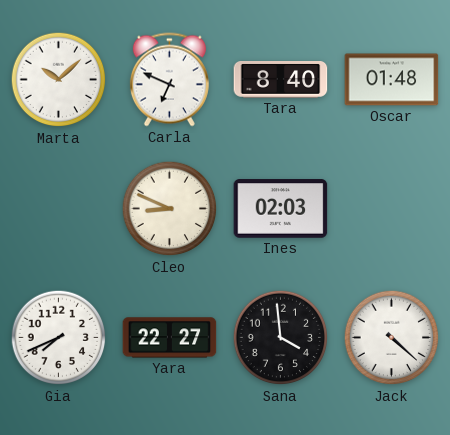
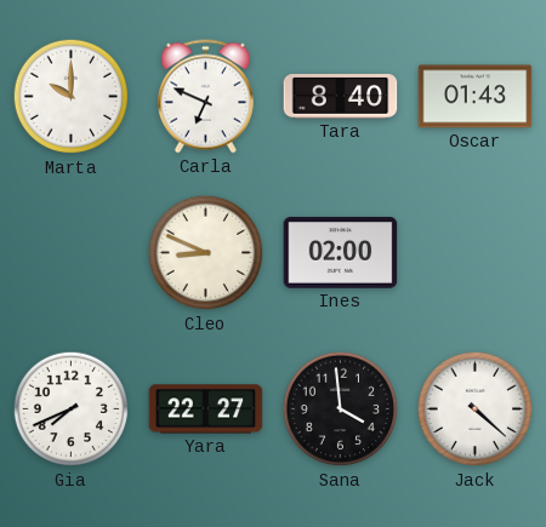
Marta: 10:08 -> 10:00 (72, 97)
Oscar: 01:48 -> 01:43 (476, 97)
Ines: 02:03 -> 02:00 (341, 253)
